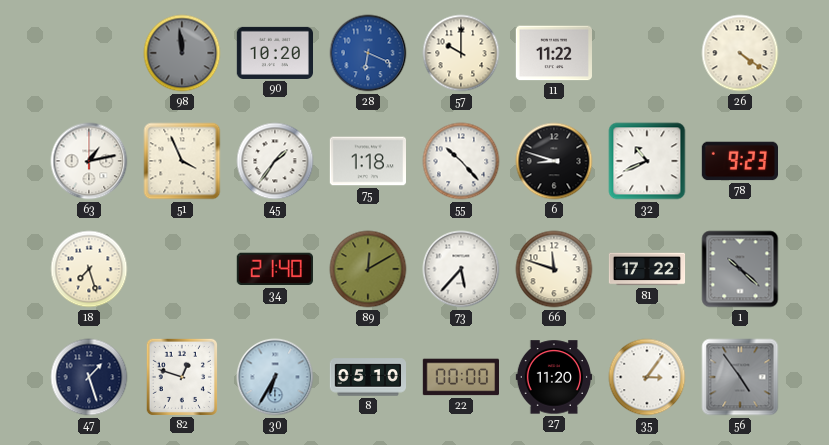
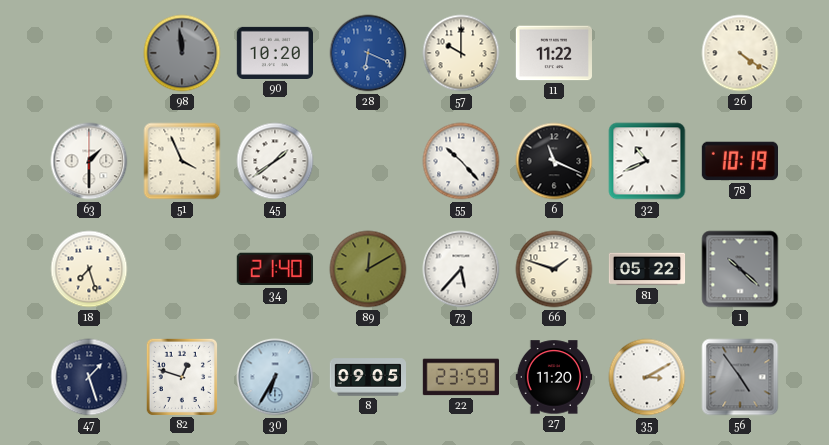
63: 1:13 -> 1:30 (89, 161)
45: 1:36 -> 1:39 (275, 161)
75: 1:18 -> none (367, 161)
6: 8:48 -> 11:19 (554, 161)
78: 9:23 -> 10:19 (739, 161)
66: 11:48 -> 1:48 (554, 269)
81: 17:22 -> 05:22 (647, 269)
8: 05:10 -> 09:05 (368, 377)
22: 00:00 -> 23:59 (460, 377)
35: 3:06 -> 3:10 (647, 377)
